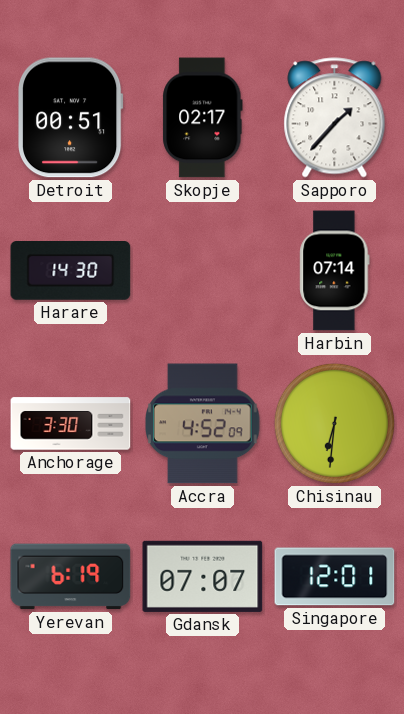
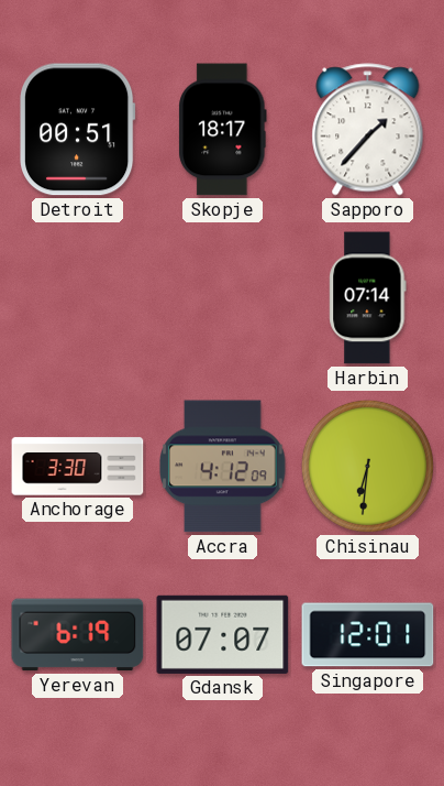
Skopje: 02:17 -> 18:17 (223, 130)
Harare: 14:30 -> none (71, 271)
Accra: 4:52 -> 4:12 (223, 467)
